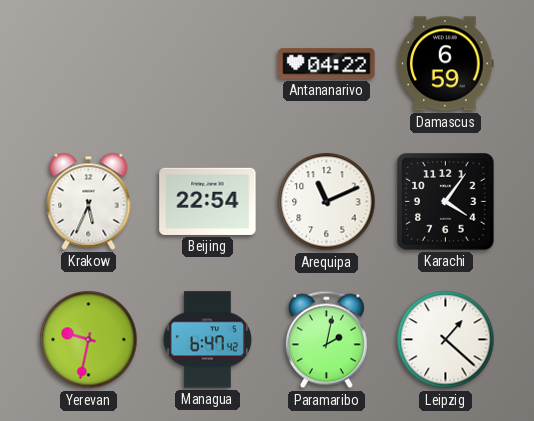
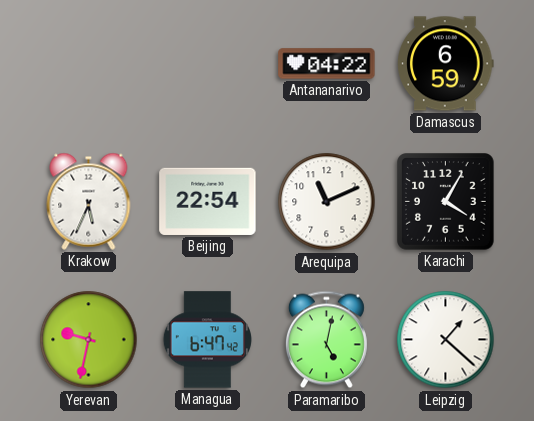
Karachi: 4:06 -> 4:05 (446, 202)
Paramaribo: 2:02 -> 5:02 (326, 340)
